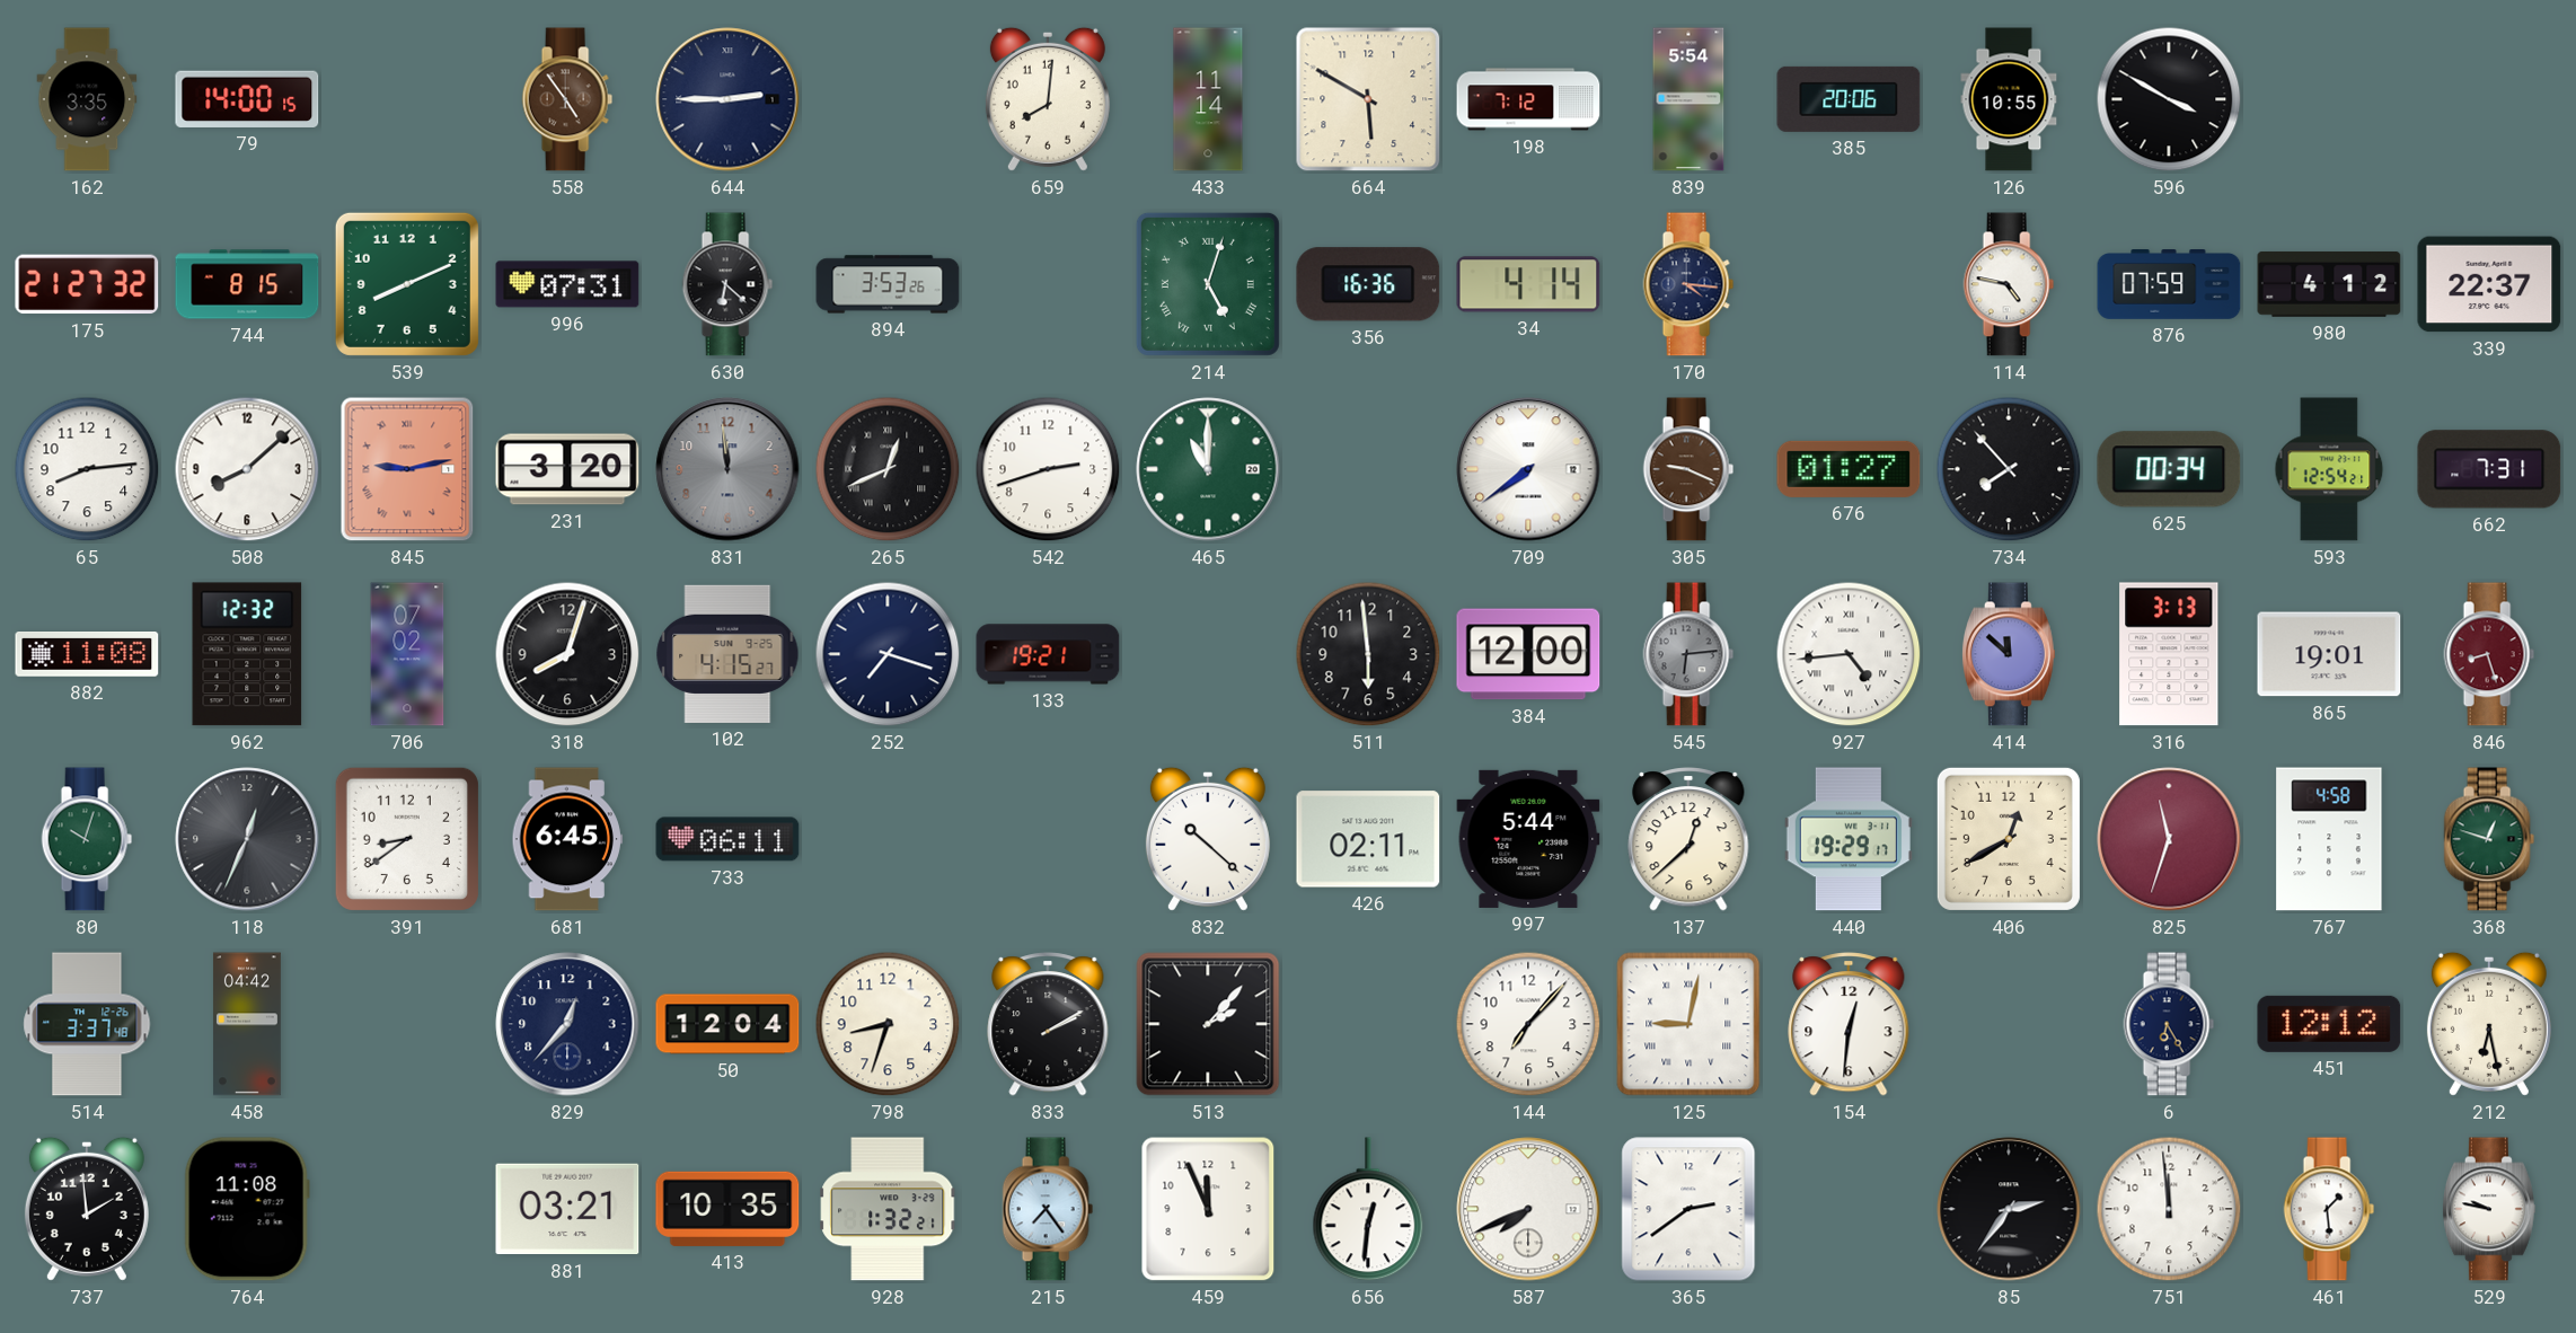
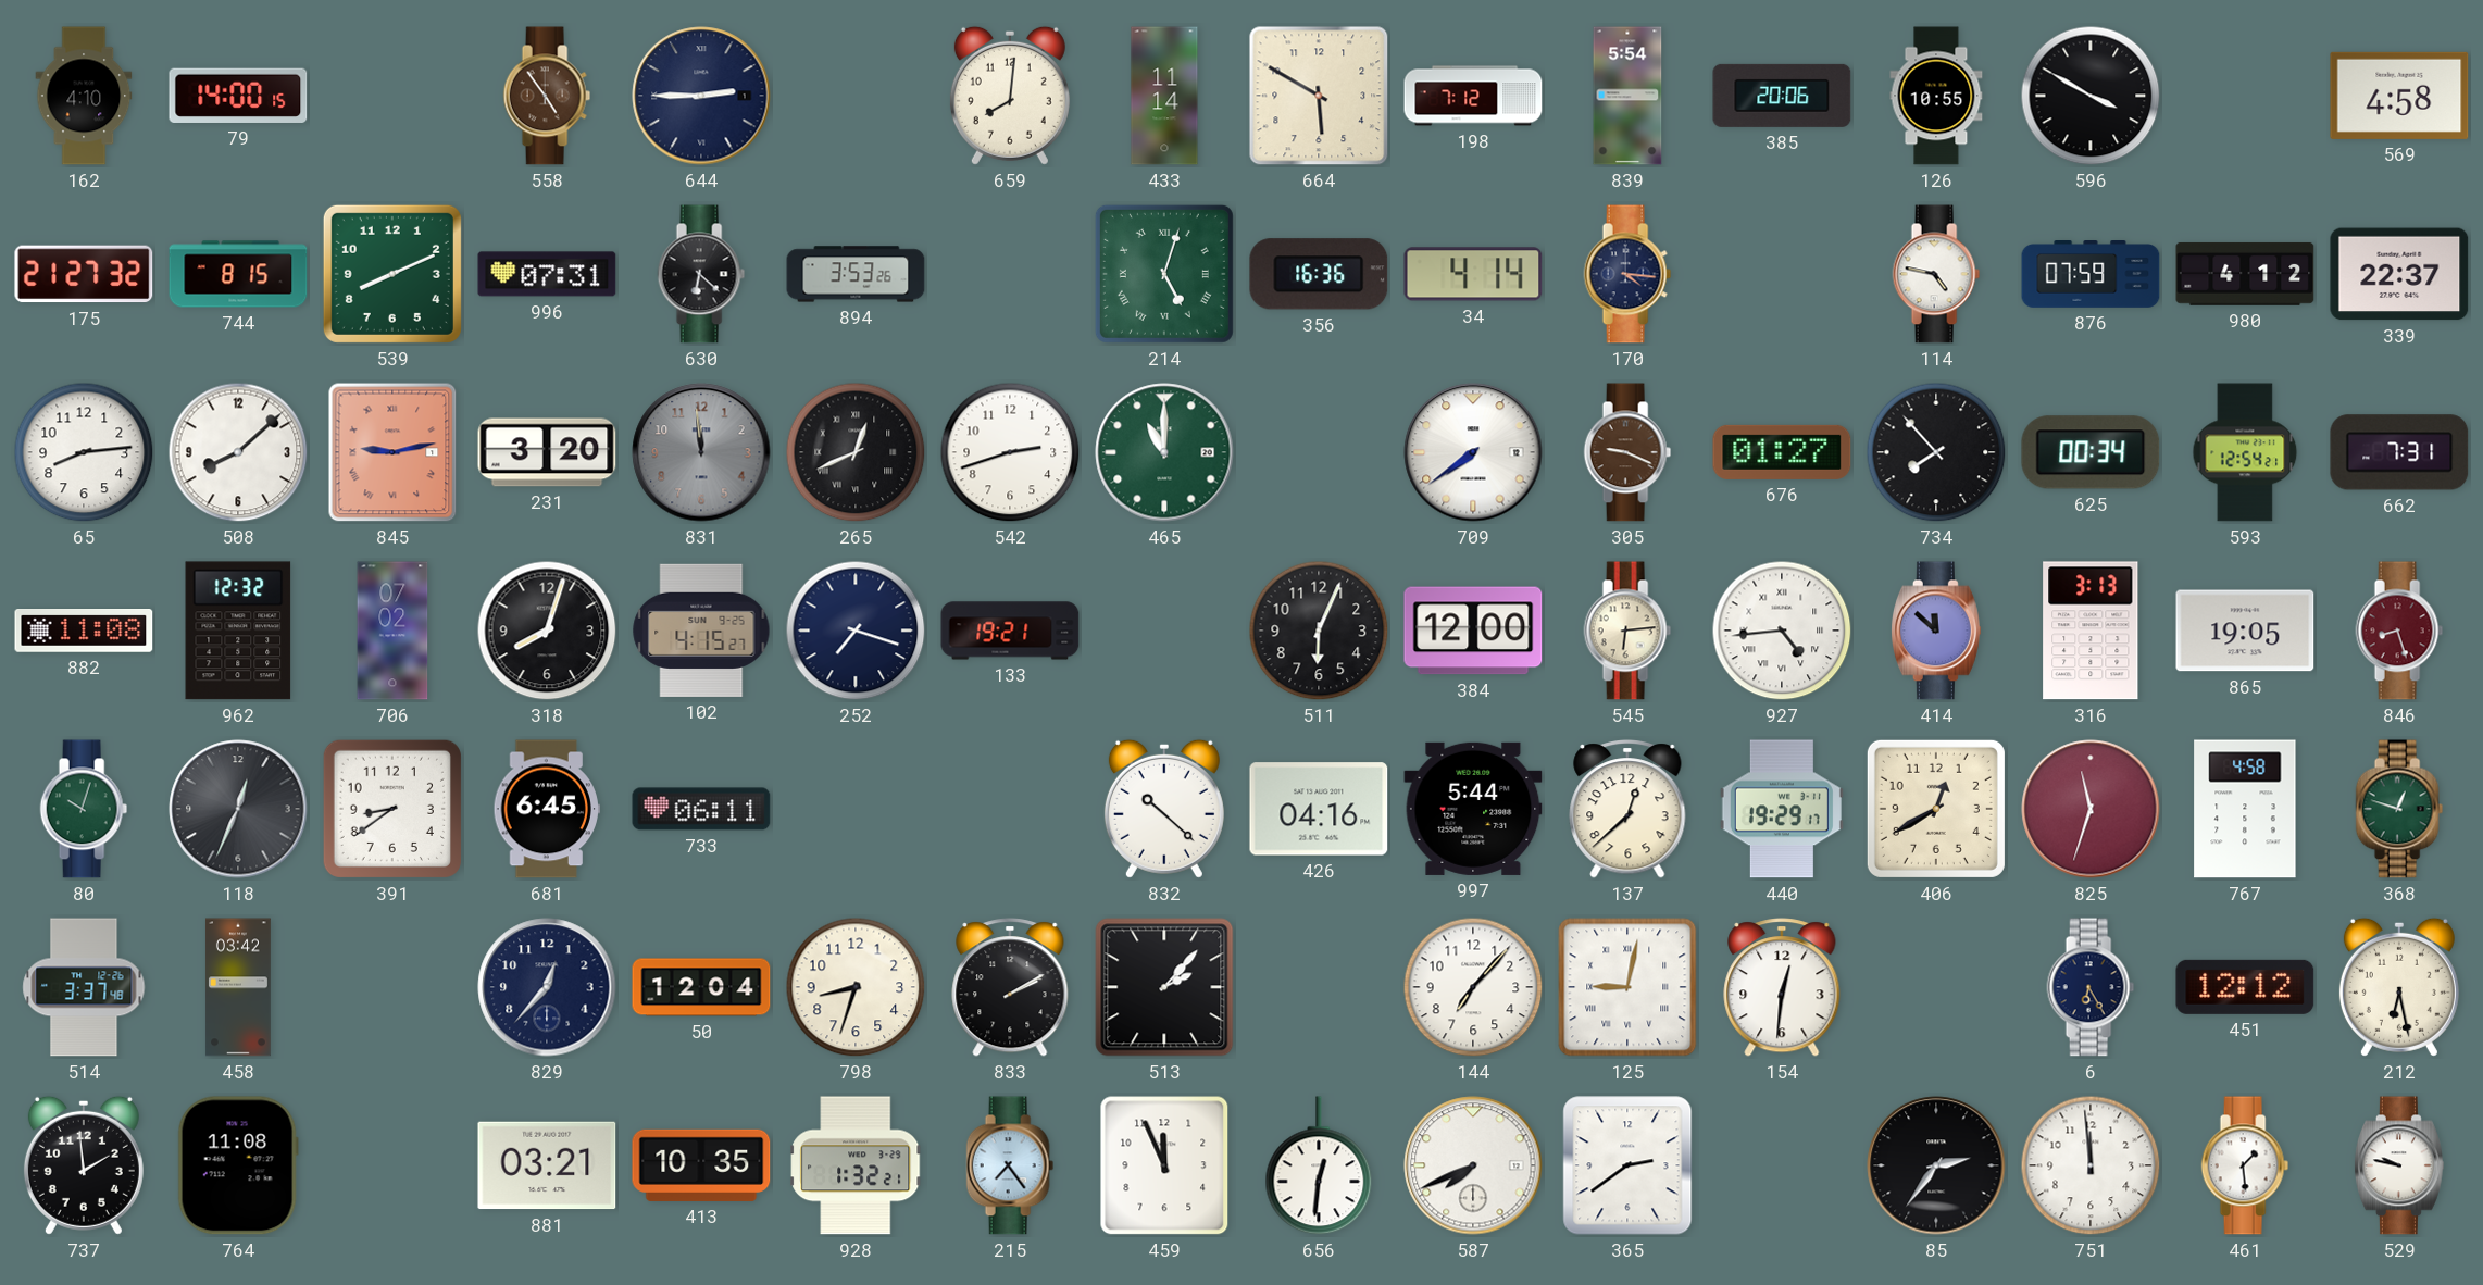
162: 3:35 -> 4:10 (84, 96)
569: none -> 4:58 (2399, 96)
511: 5:59 -> 6:04 (1319, 631)
545 dial: grey -> cream (1627, 631)
865: 19:01 -> 19:05 (2245, 631)
426: 02:11 -> 04:16 (1319, 809)
458: 04:42 -> 03:42 (238, 987)
